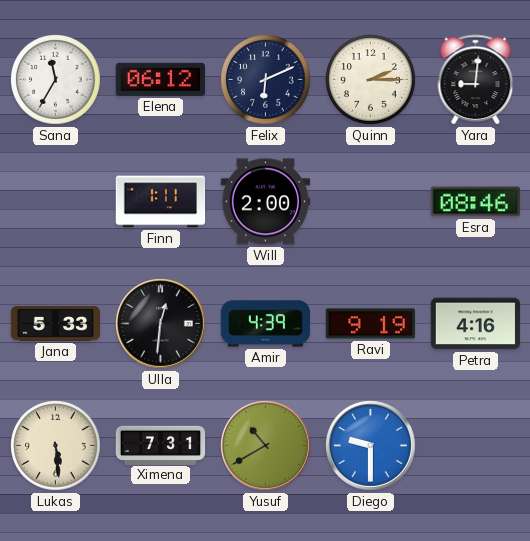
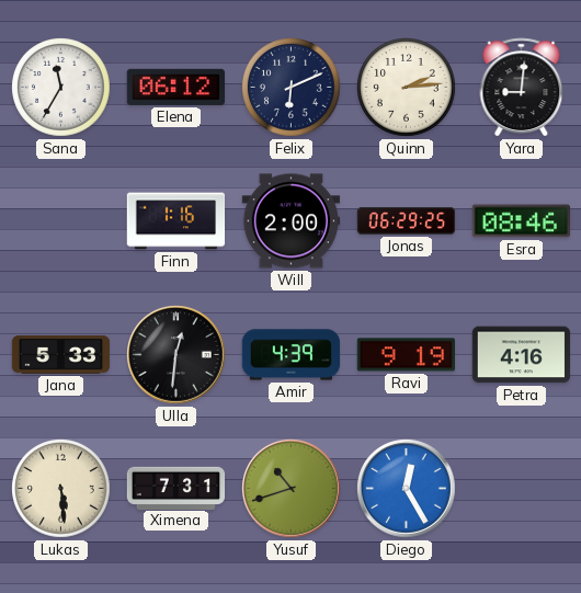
Quinn: 2:15 -> 2:14 (407, 88)
Finn: 1:11 -> 1:16 (176, 221)
Jonas: none -> 06:29 (407, 221)
Yusuf: 10:40 -> 10:42 (292, 489)
Diego: 9:30 -> 12:25 (407, 489)
